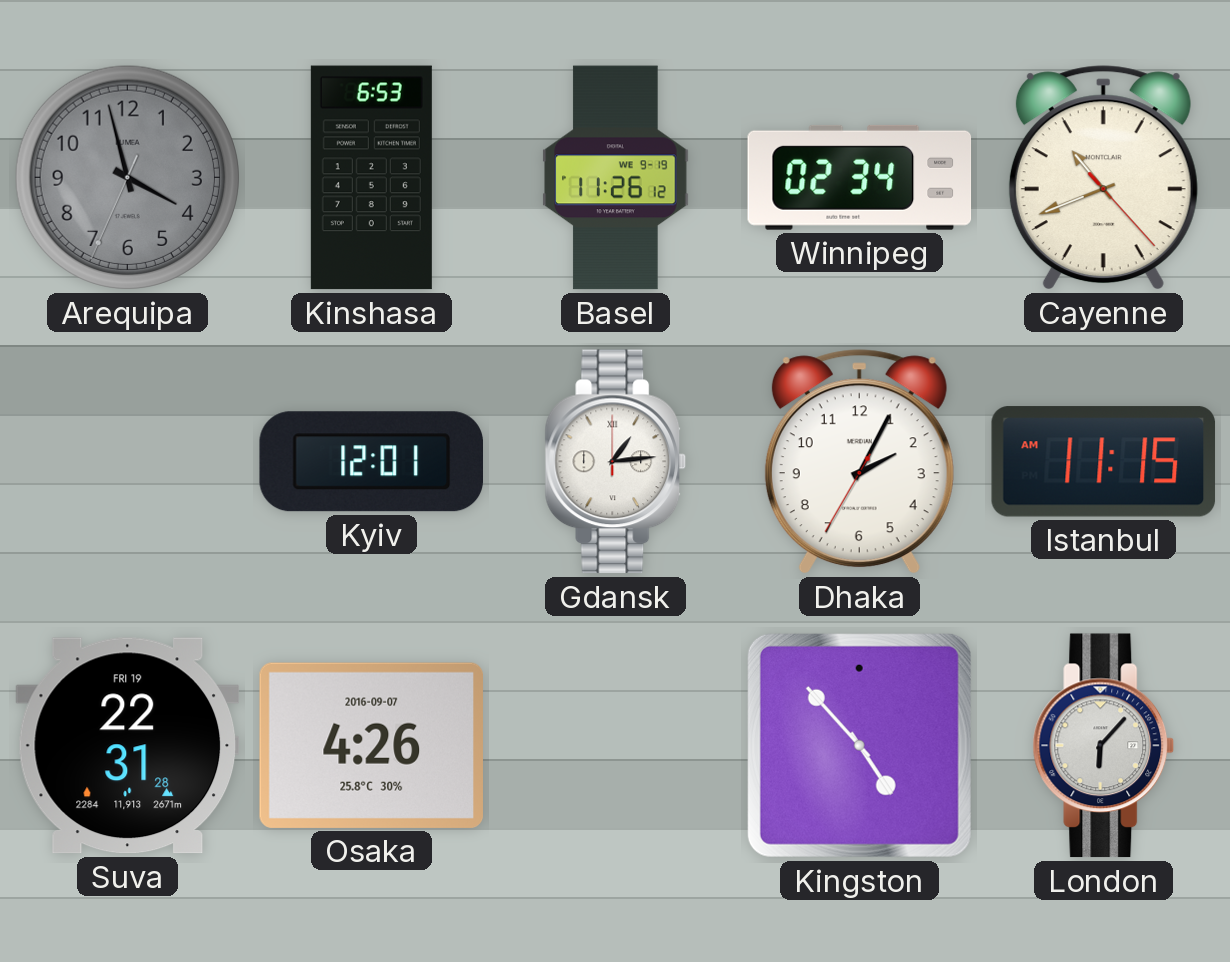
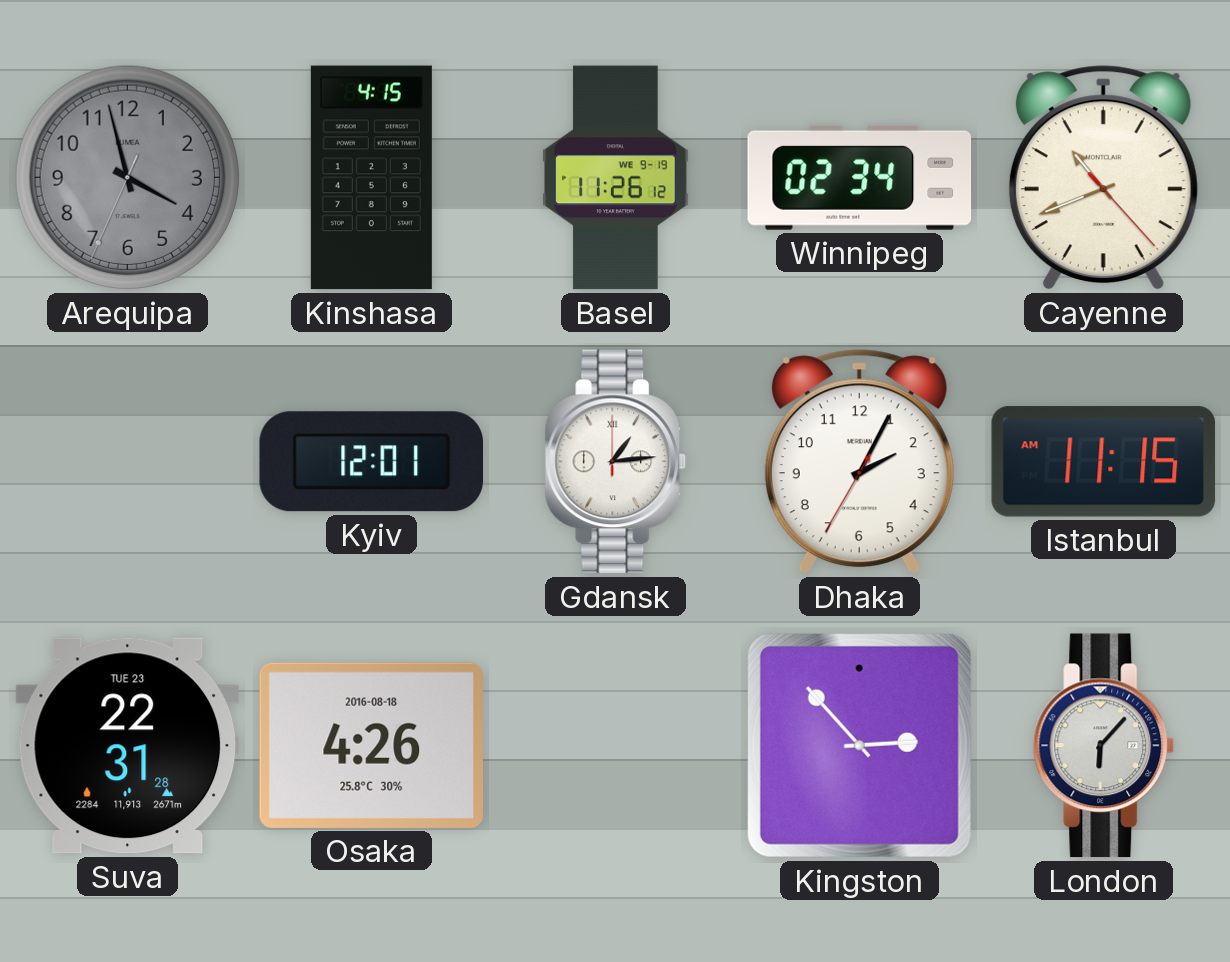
Kinshasa: 6:53 -> 4:15 (371, 178)
Suva date: FRI 19 -> TUE 23 (128, 746)
Osaka date: 2016-09-07 -> 2016-08-18 (371, 745)
Kingston: 4:53 -> 2:53 (859, 745)
